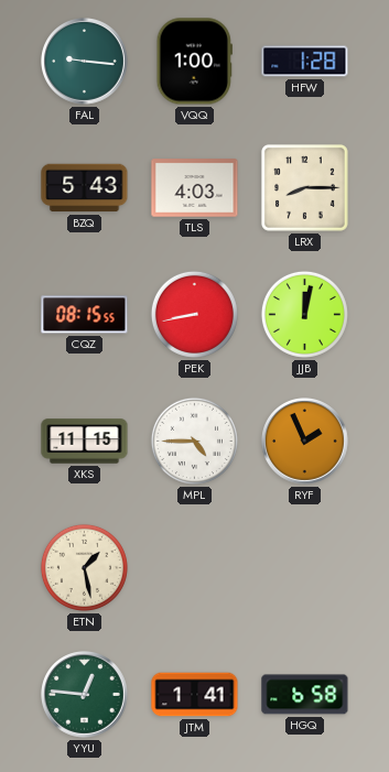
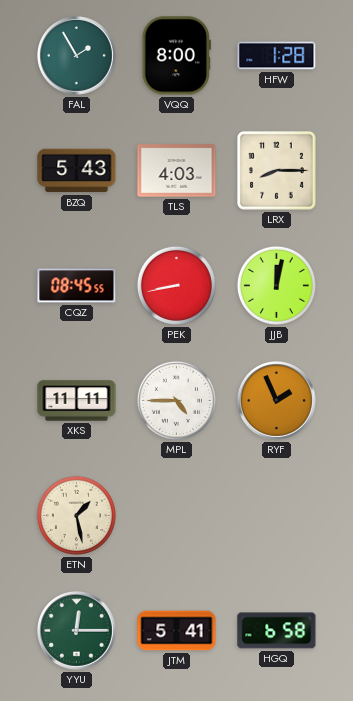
FAL: 9:16 -> 1:55 (77, 56)
VQQ: 1:00 -> 8:00 (176, 56)
CQZ: 08:15 -> 08:45 (77, 286)
XKS: 11:15 -> 11:11 (77, 401)
YYU: 12:46 -> 12:15 (77, 631)
JTM: 1:41 -> 5:41 (177, 631)
